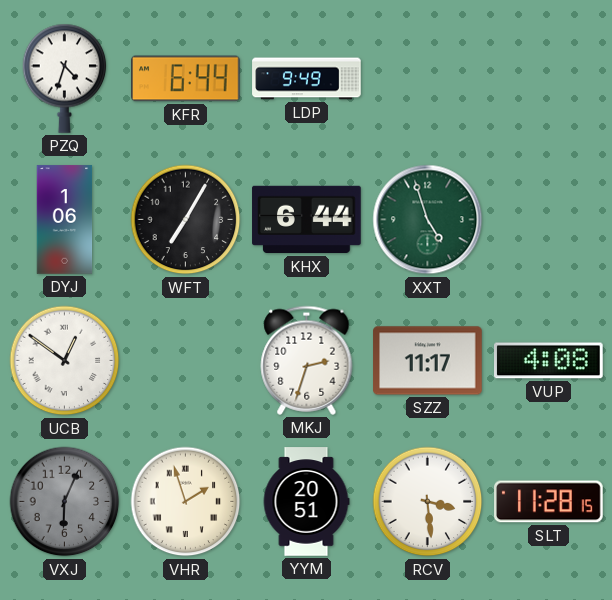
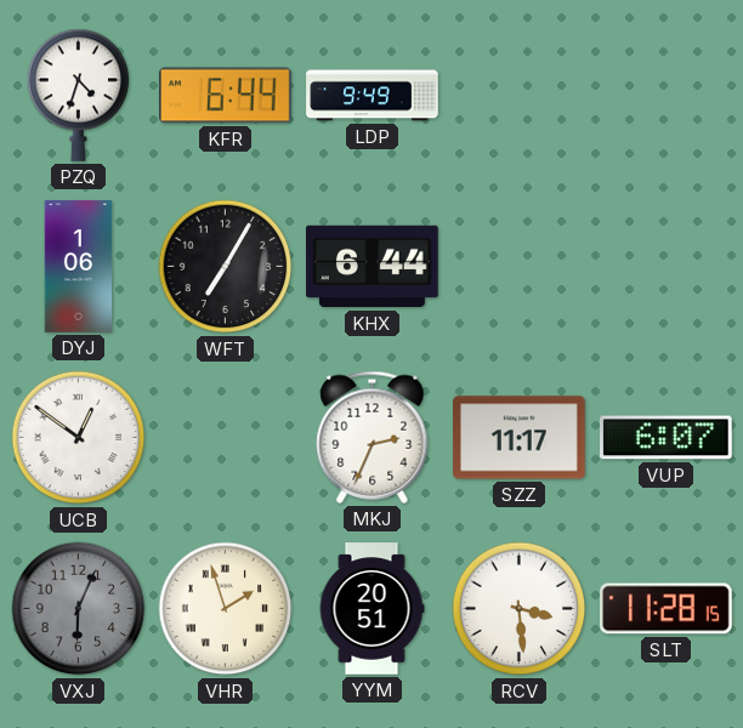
XXT: 4:57 -> none (428, 220)
MKJ: 2:33 -> 2:34 (373, 437)
VUP: 4:08 -> 6:07 (667, 438)
